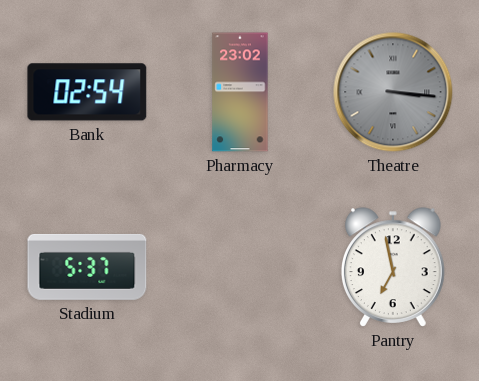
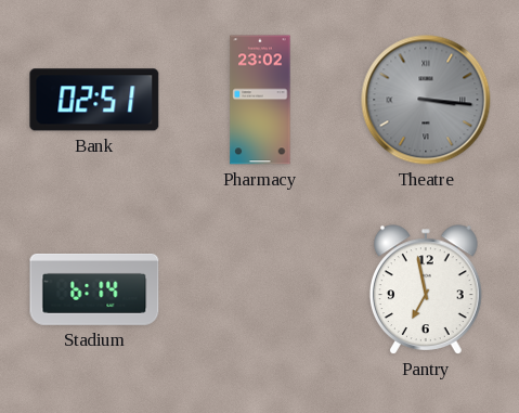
Bank: 02:54 -> 02:51 (94, 100)
Stadium: 5:37 -> 6:14 (94, 289)
